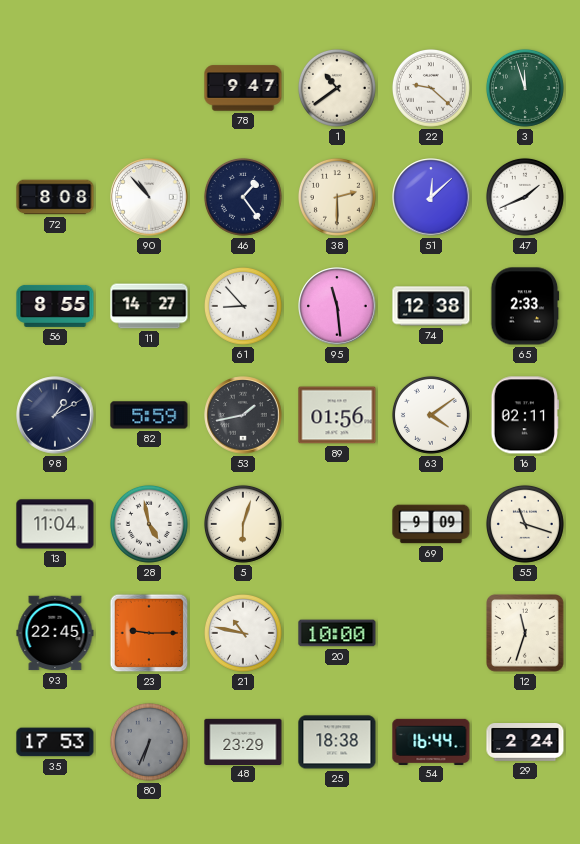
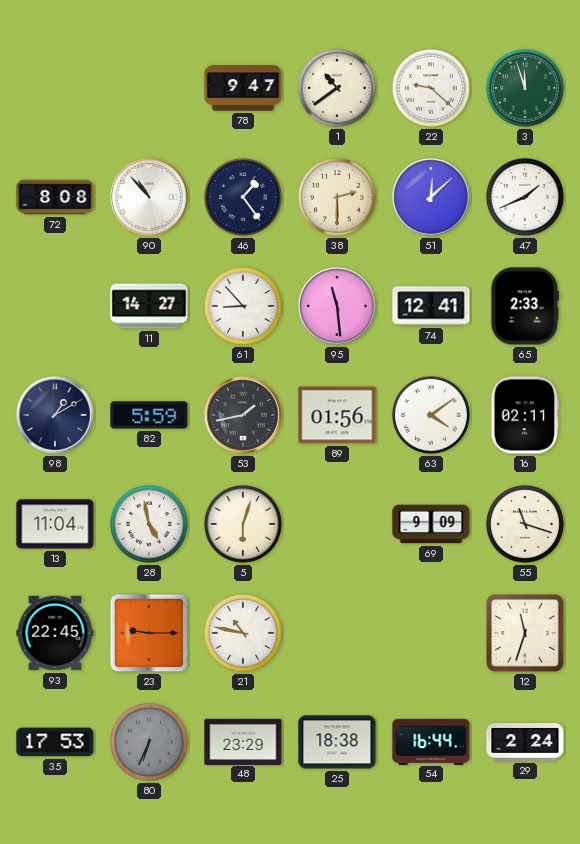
56: 8:55 -> none (55, 306)
74: 12:38 -> 12:41 (431, 306)
20: 10:00 -> none (337, 633)
